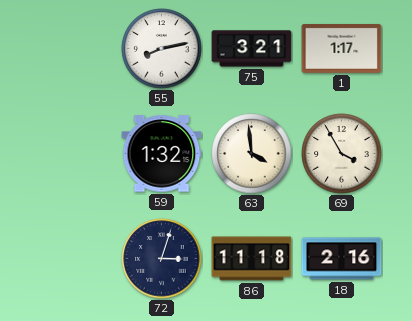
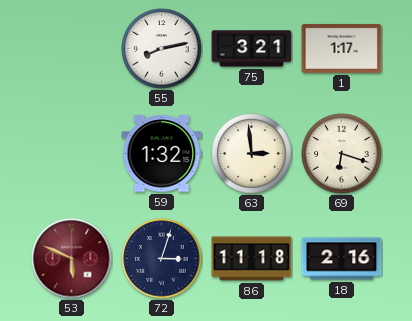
63: 3:59 -> 2:59 (252, 154)
69: 3:55 -> 6:18 (342, 154)
53: none -> 5:49 (72, 259)
